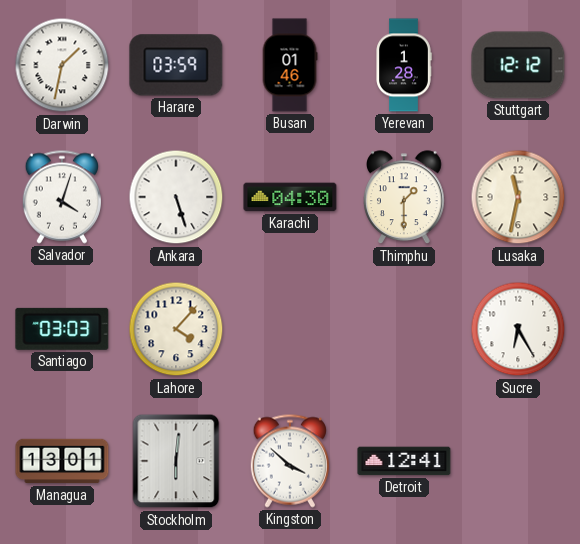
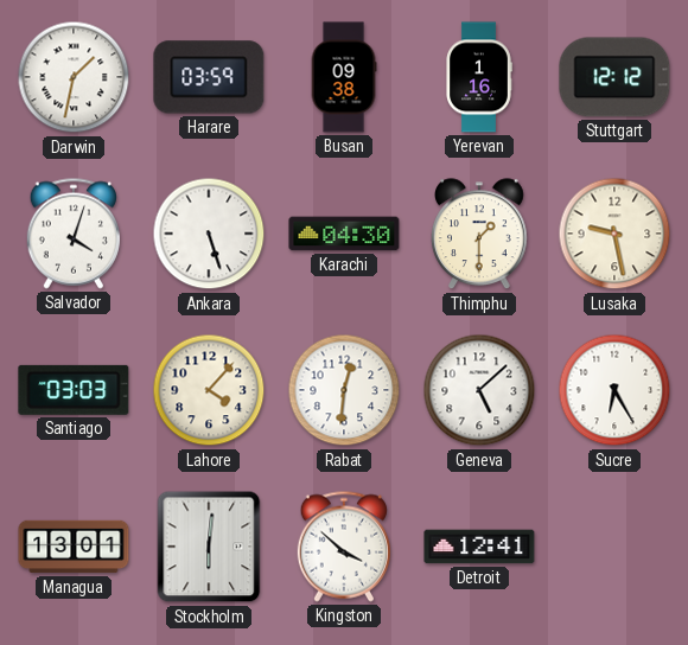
Busan: 01:46 -> 09:38 (344, 77)
Yerevan: 1:28 -> 1:16 (479, 77)
Lusaka: 11:32 -> 9:28 (614, 234)
Rabat: none -> 12:31 (344, 390)
Geneva: none -> 5:08 (479, 390)
